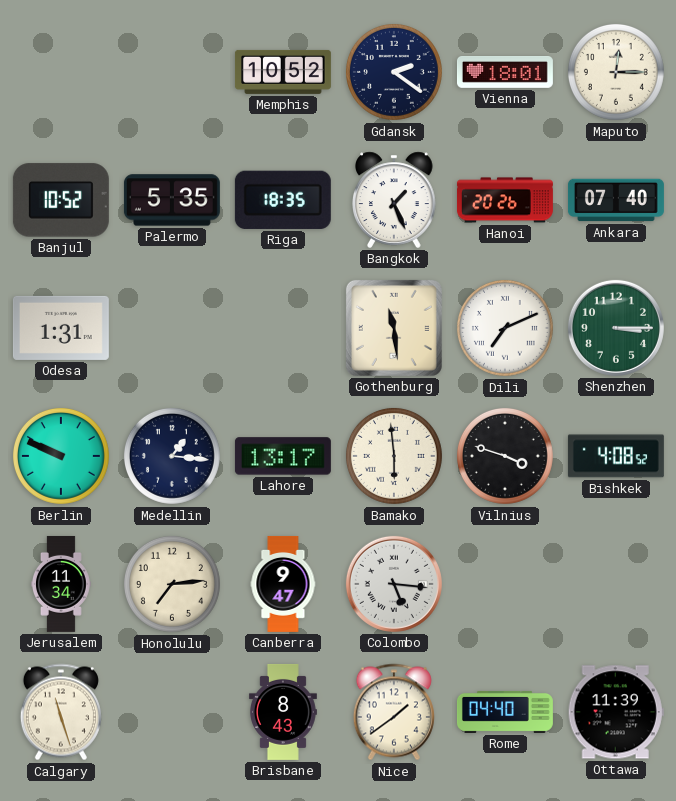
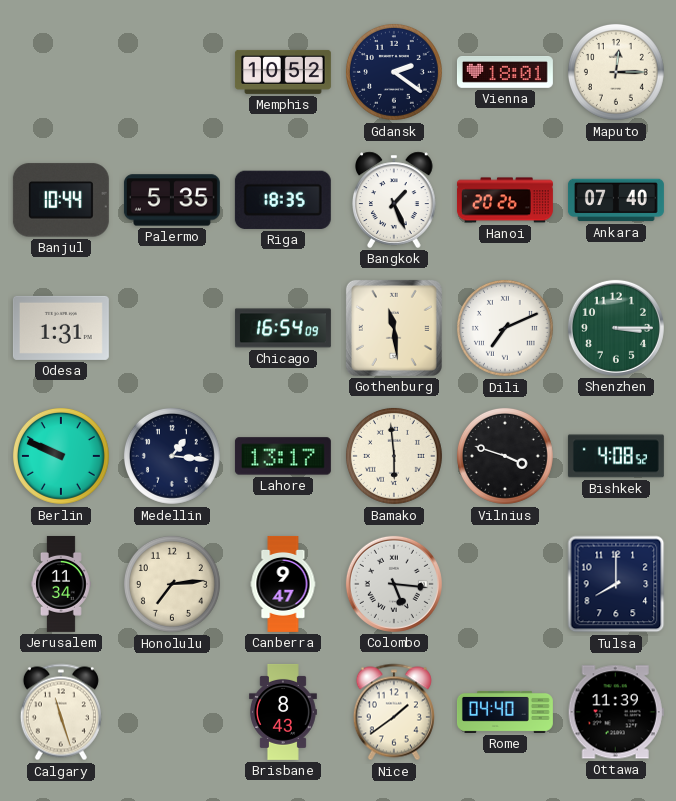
Banjul: 10:52 -> 10:44 (61, 200)
Chicago: none -> 16:54 (283, 328)
Tulsa: none -> 8:00 (616, 584)
